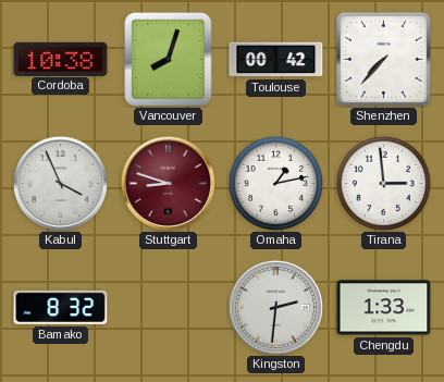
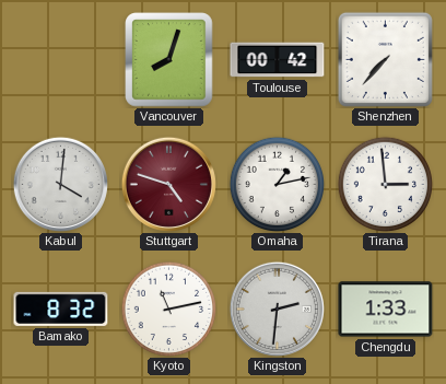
Cordoba: 10:38 -> none (61, 59)
Kabul: 3:56 -> 4:01 (60, 184)
Stuttgart: 8:48 -> 4:48 (168, 184)
Kyoto: none -> 11:13 (168, 309)
